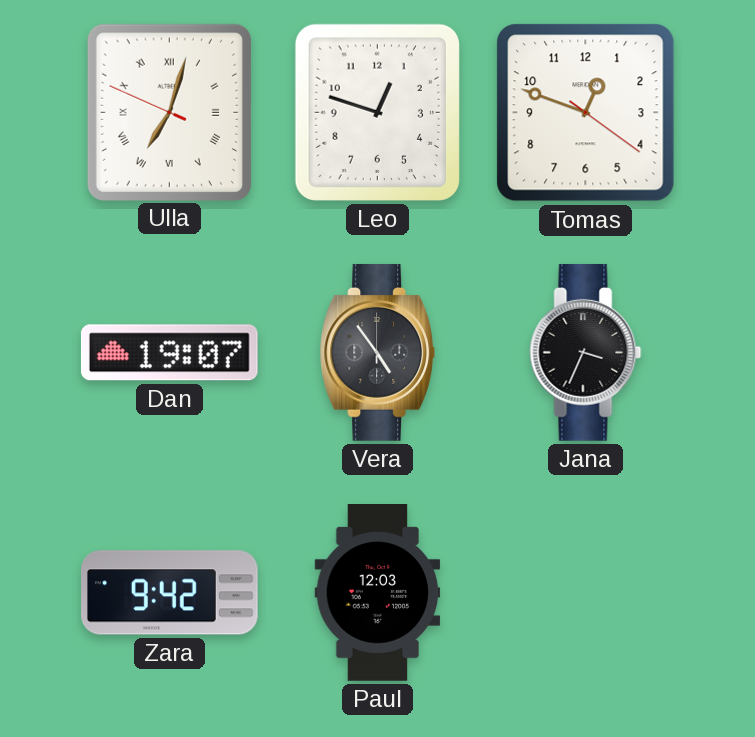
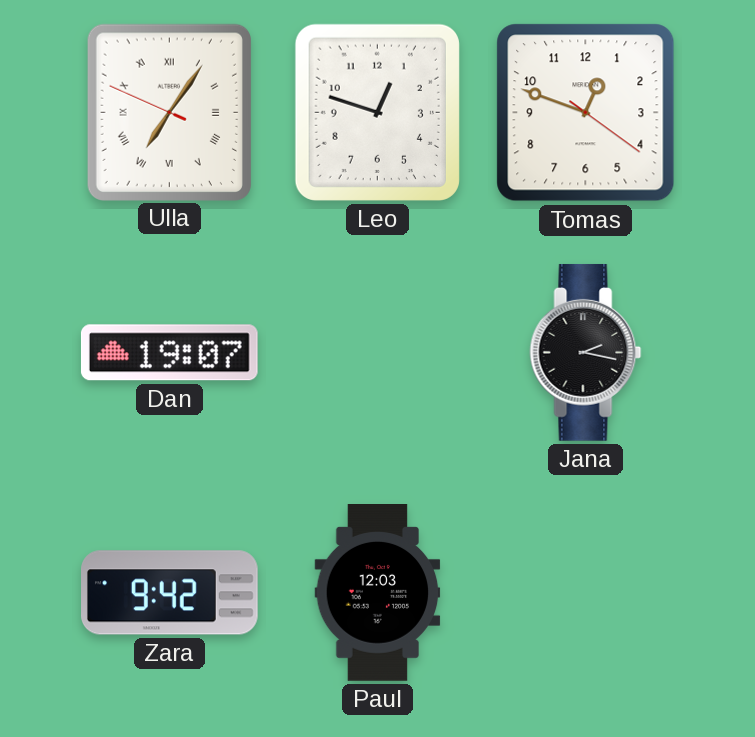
Ulla: 7:02 -> 7:05 (169, 112)
Vera: 4:54 -> none (378, 352)
Jana: 3:34 -> 2:17 (586, 352)
